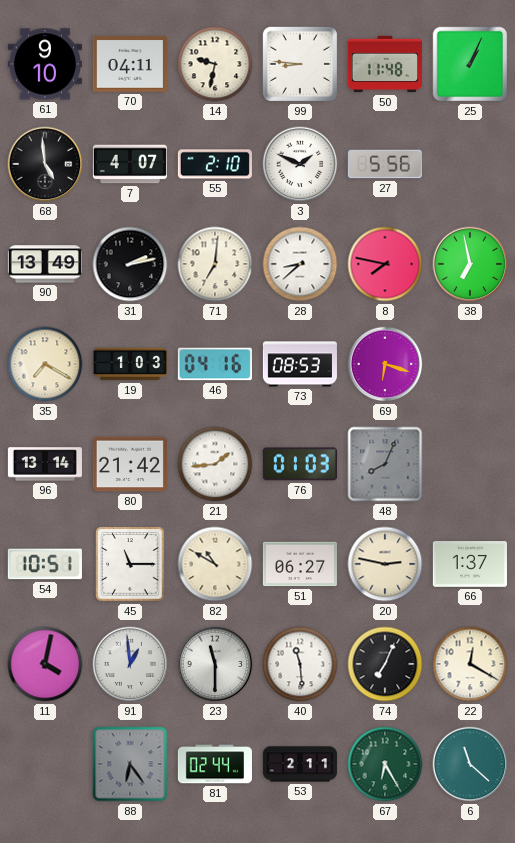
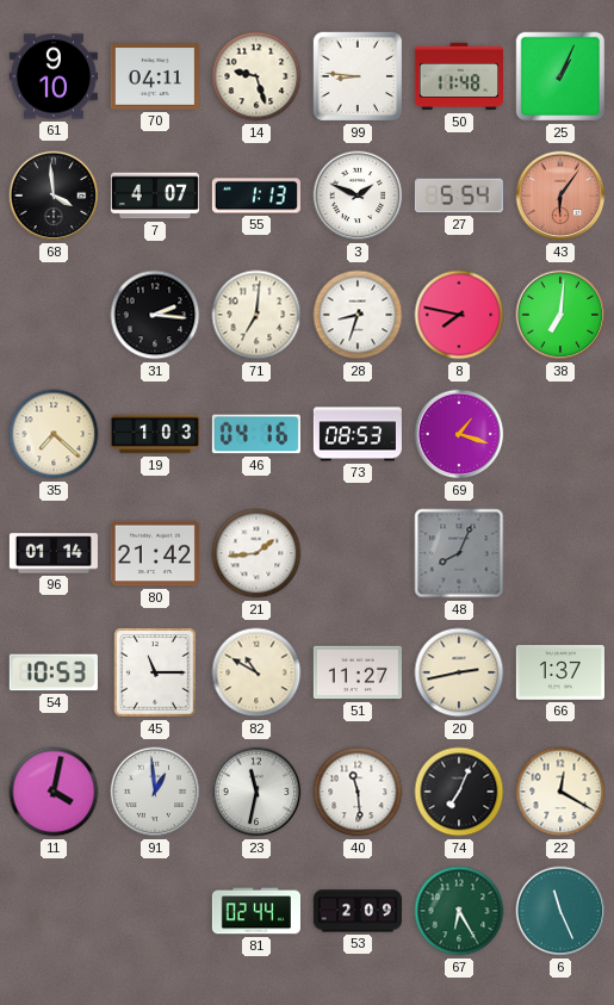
14: 9:32 -> 9:27 (256, 76)
68: 4:59 -> 3:59 (54, 196)
55: 2:10 -> 1:13 (256, 196)
27: 5:56 -> 5:54 (459, 196)
43: none -> 6:06 (560, 196)
90: 13:49 -> none (45, 264)
31: 2:13 -> 2:16 (155, 315)
28: 8:38 -> 8:33 (358, 315)
38: 6:58 -> 7:01 (560, 315)
35: 7:20 -> 7:22 (54, 434)
69: 6:18 -> 1:18 (459, 434)
96: 13:14 -> 01:14 (54, 553)
76: 01:03 -> none (300, 464)
54: 10:51 -> 10:53 (54, 672)
51: 06:27 -> 11:27 (358, 672)
20: 2:47 -> 2:43 (459, 672)
23: 11:30 -> 11:32 (256, 792)
88: 6:24 -> none (130, 764)
53: 2:11 -> 2:09 (358, 911)
6: 11:22 -> 11:26 (560, 911)
